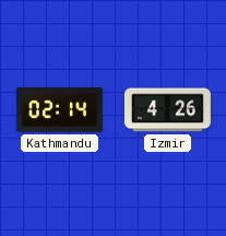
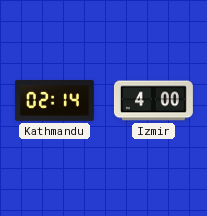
Izmir: 4:26 -> 4:00 (153, 101)
